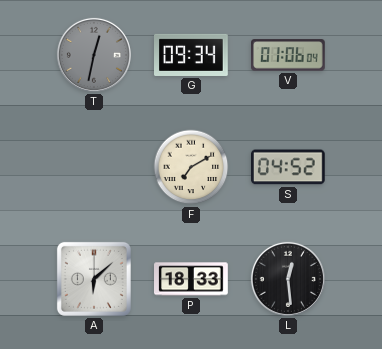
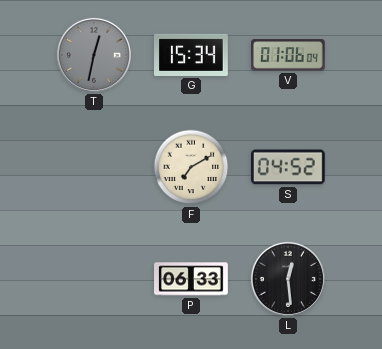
G: 09:34 -> 15:34 (192, 55)
A: 6:08 -> none (94, 279)
P: 18:33 -> 06:33 (191, 279)
